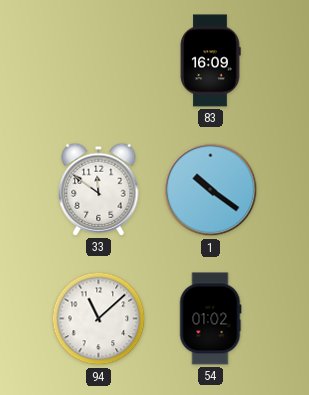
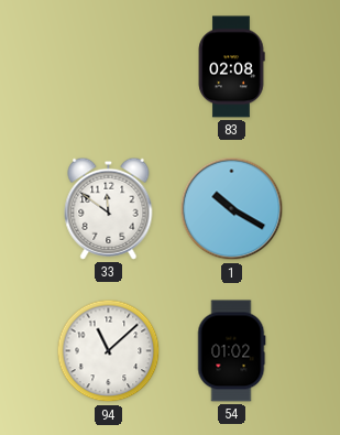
83: 16:09 -> 02:08 (231, 67)
1: 10:21 -> 10:20 (232, 209)
